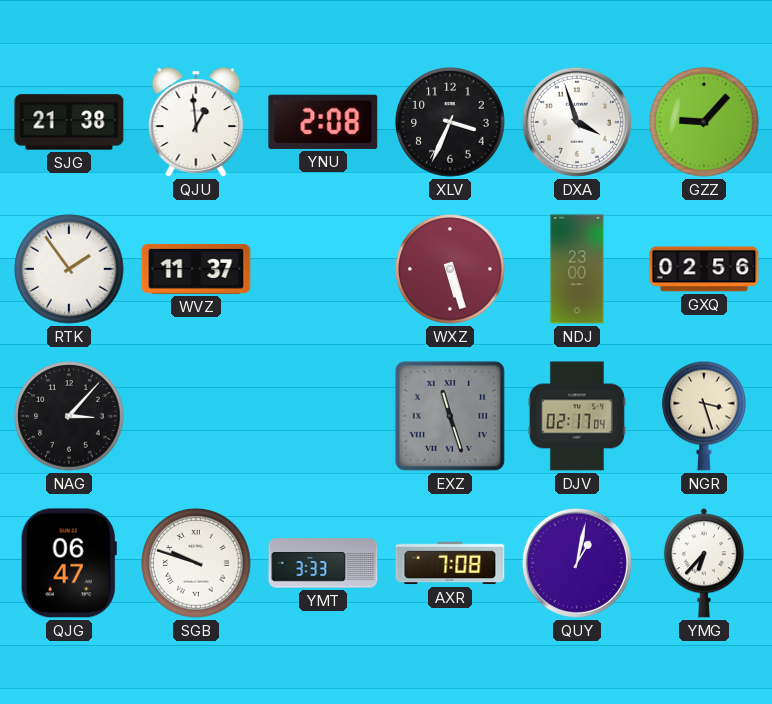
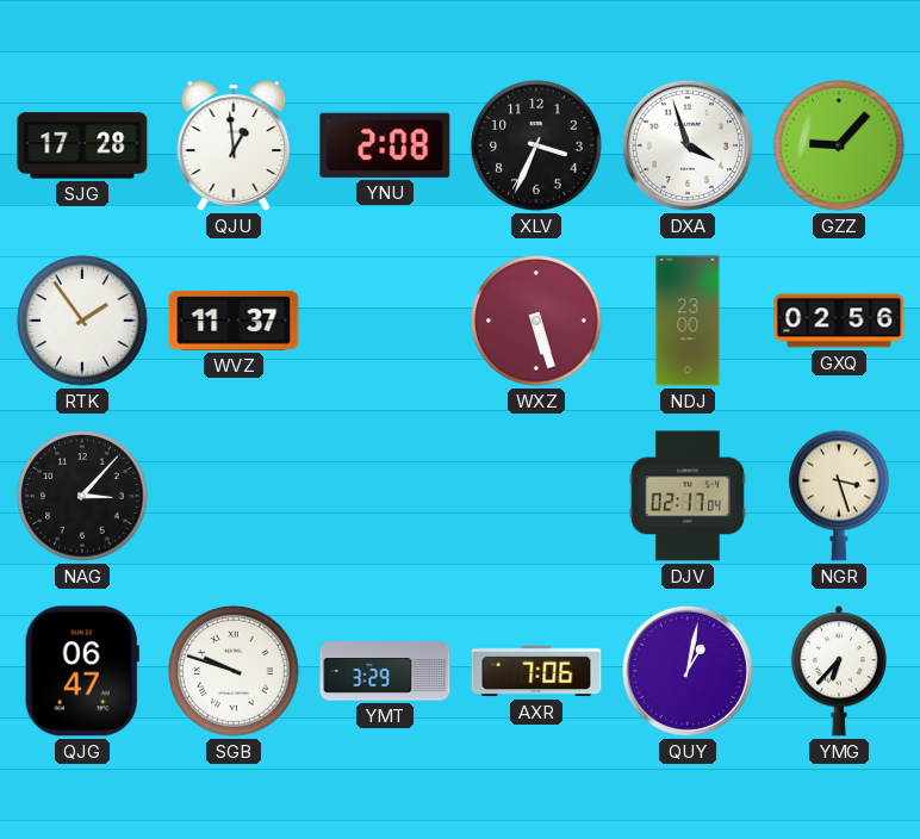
SJG: 21:38 -> 17:28 (82, 145)
EXZ: 11:27 -> none (450, 416)
YMT: 3:33 -> 3:29 (385, 671)
AXR: 7:08 -> 7:06 (536, 671)
